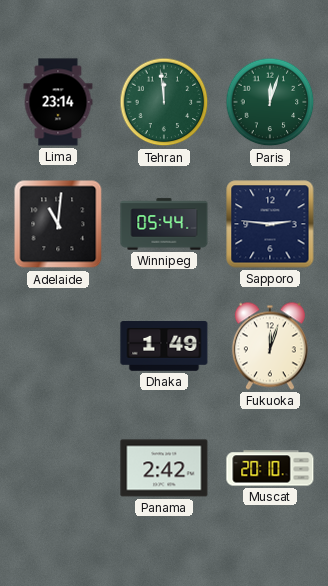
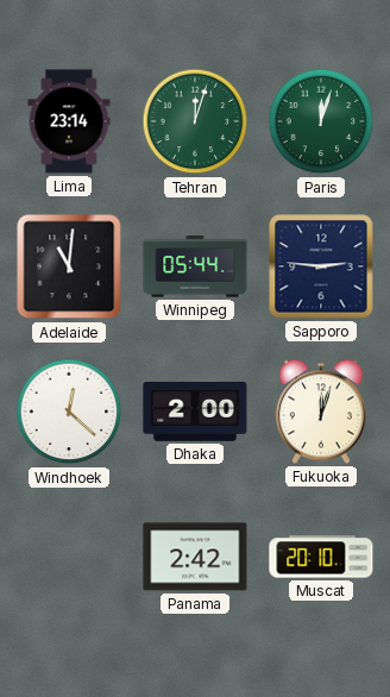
Tehran: 11:59 -> 12:03 (195, 121)
Windhoek: none -> 12:22 (69, 412)
Dhaka: 1:49 -> 2:00 (195, 413)
